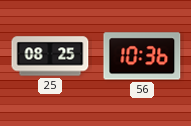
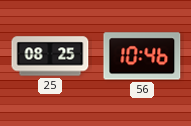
56: 10:36 -> 10:46 (142, 56)
